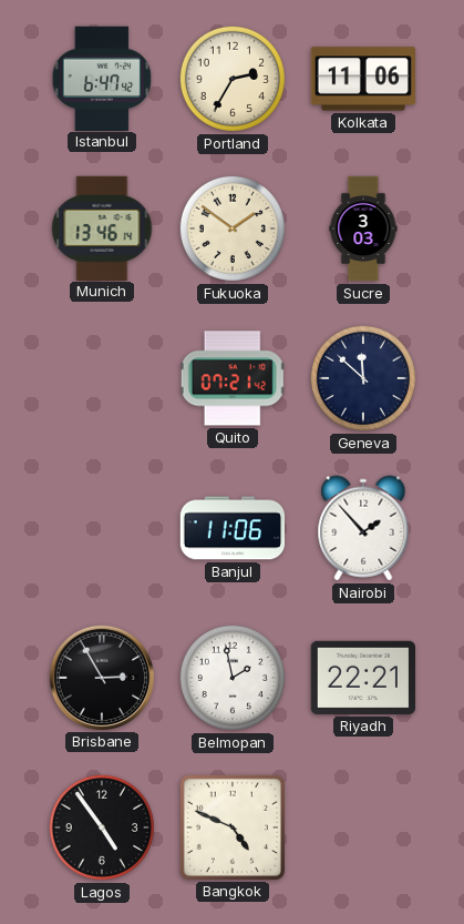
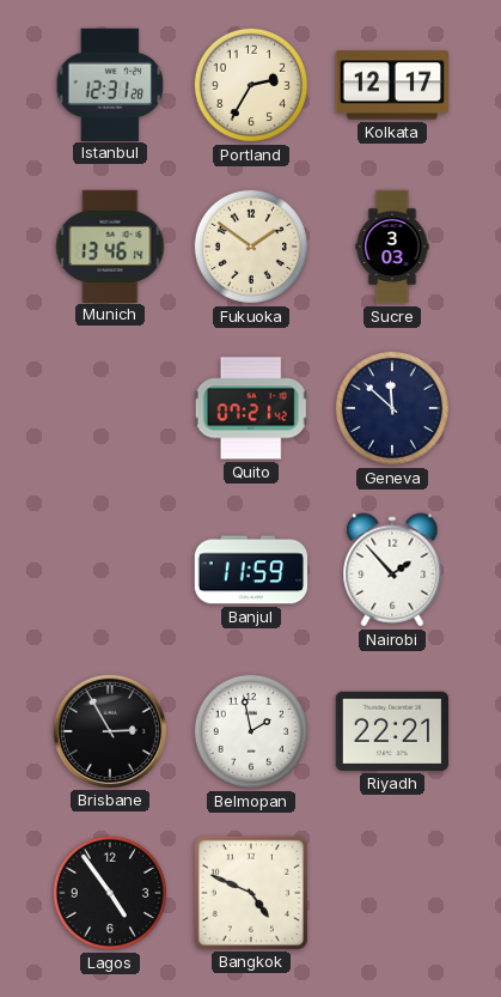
Istanbul: 6:47 -> 12:31 (110, 84)
Kolkata: 11:06 -> 12:17 (392, 85)
Banjul: 11:06 -> 11:59 (251, 570)
